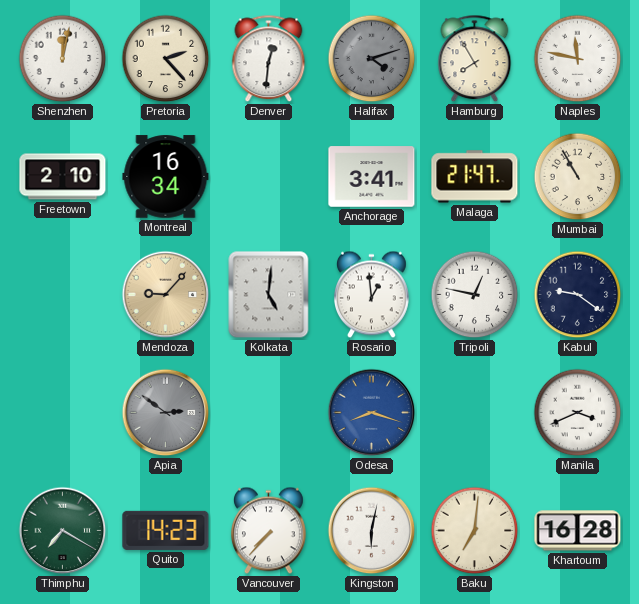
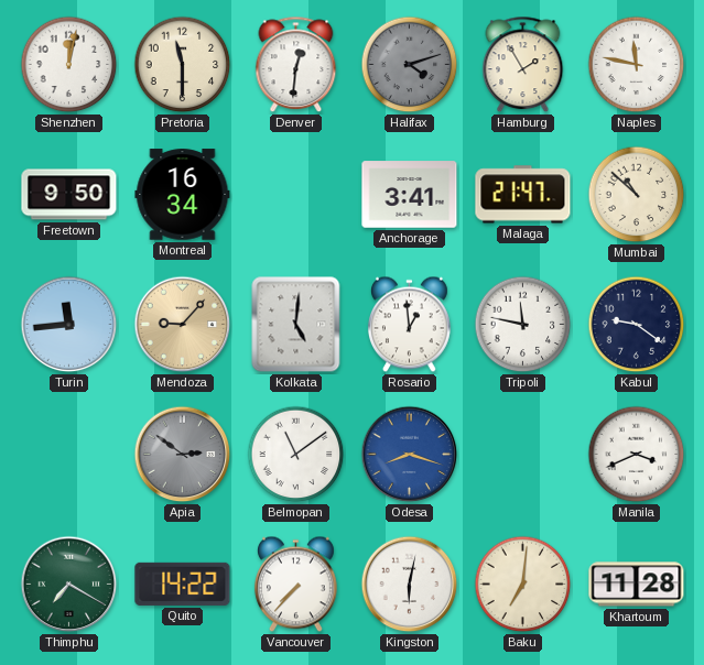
Pretoria: 2:23 -> 11:30 (183, 65)
Hamburg: 7:55 -> 1:55 (523, 65)
Freetown: 2:10 -> 9:50 (69, 195)
Mumbai: 10:55 -> 10:52 (637, 195)
Turin: none -> 11:44 (69, 325)
Tripoli: 12:47 -> 11:47 (523, 325)
Belmopan: none -> 11:09 (296, 455)
Quito: 14:23 -> 14:22 (183, 584)
Khartoum: 16:28 -> 11:28 (637, 585)
